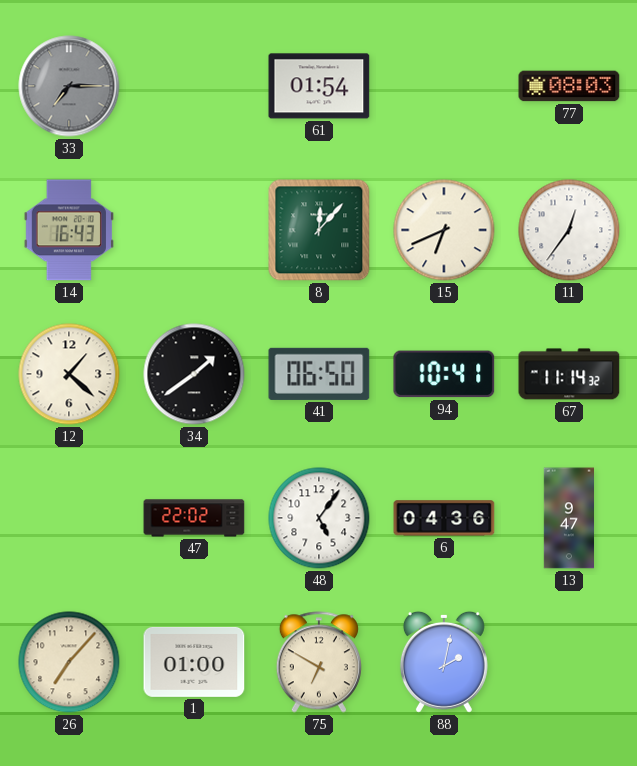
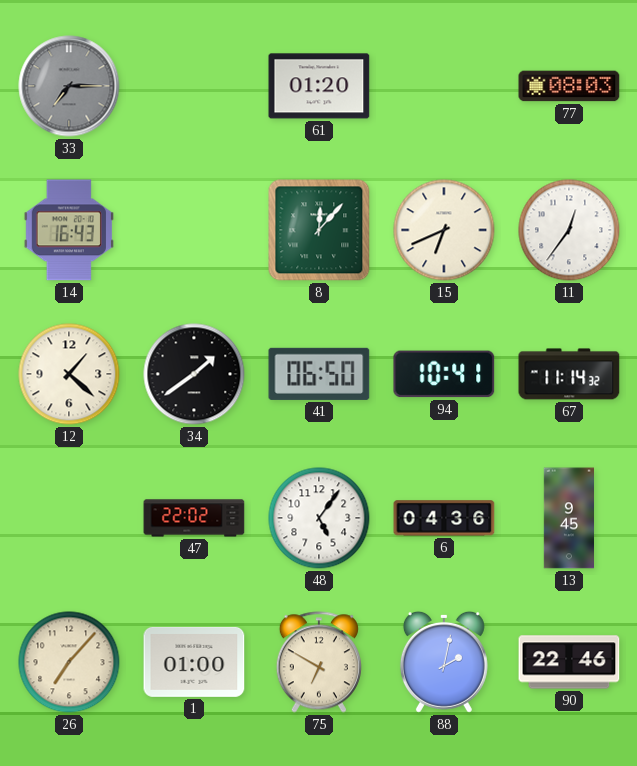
61: 01:54 -> 01:20 (319, 86)
13: 9:47 -> 9:45 (568, 518)
90: none -> 22:46 (569, 662)
